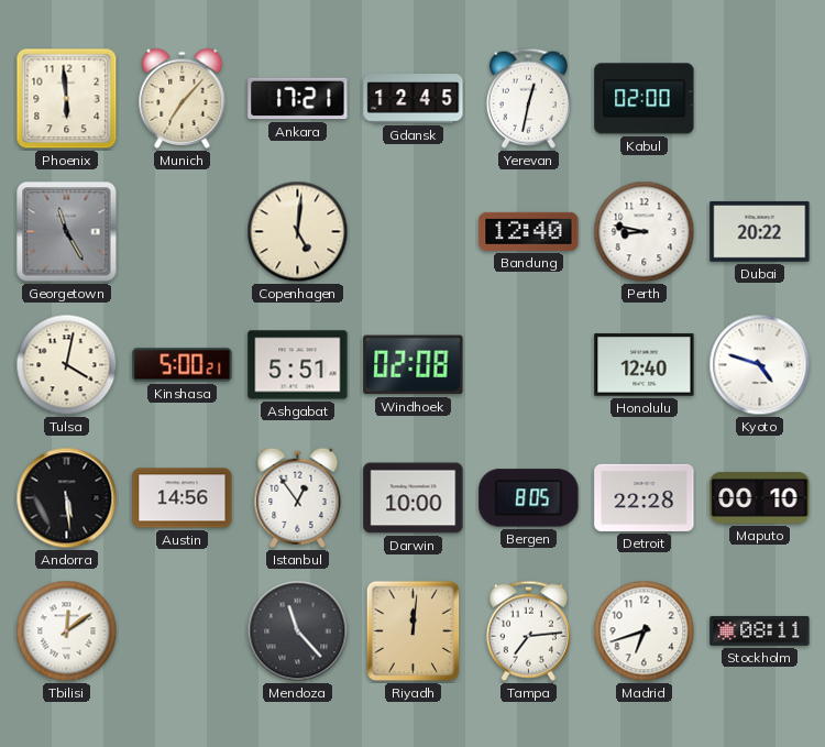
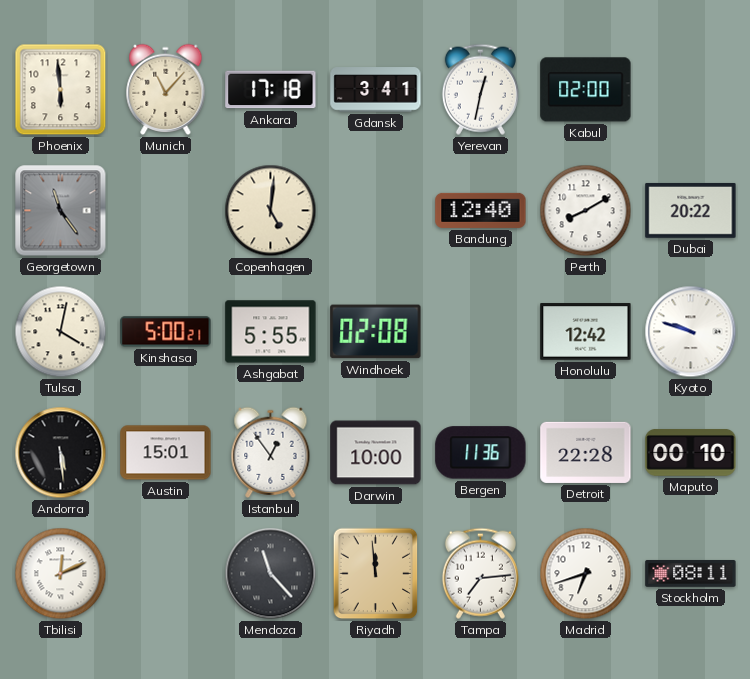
Munich: 7:07 -> 11:07 (166, 89)
Ankara: 17:21 -> 17:18 (271, 90)
Gdansk: 12:45 -> 3:41 (376, 90)
Georgetown: 11:25 -> 11:24 (61, 211)
Perth: 8:47 -> 8:10 (586, 211)
Ashgabat: 5:51 -> 5:55 (271, 332)
Honolulu: 12:40 -> 12:42 (586, 332)
Kyoto: 4:48 -> 9:48 (691, 332)
Austin: 14:56 -> 15:01 (166, 453)
Bergen: 8:05 -> 11:36 (481, 453)
Tbilisi: 12:09 -> 12:11 (61, 574)
Riyadh: 12:01 -> 11:59 (376, 574)
